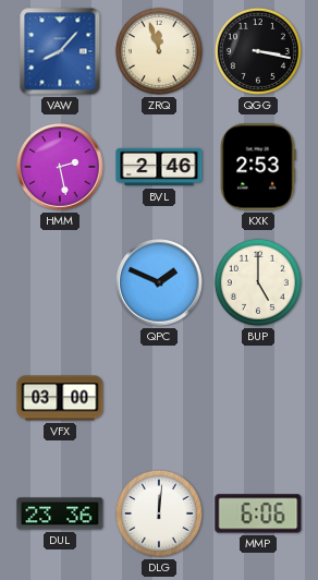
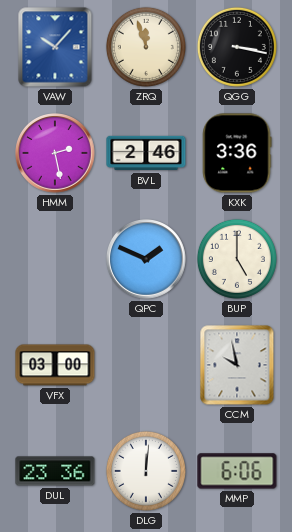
VAW: 8:07 -> 10:07 (55, 47)
KXK: 2:53 -> 3:36 (237, 153)
CCM: none -> 9:58 (237, 365)
